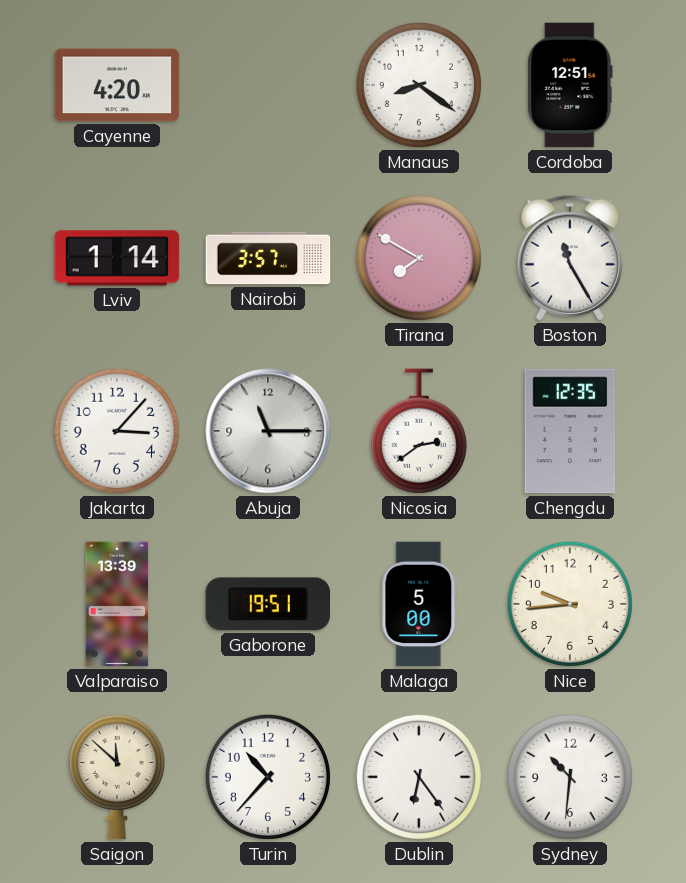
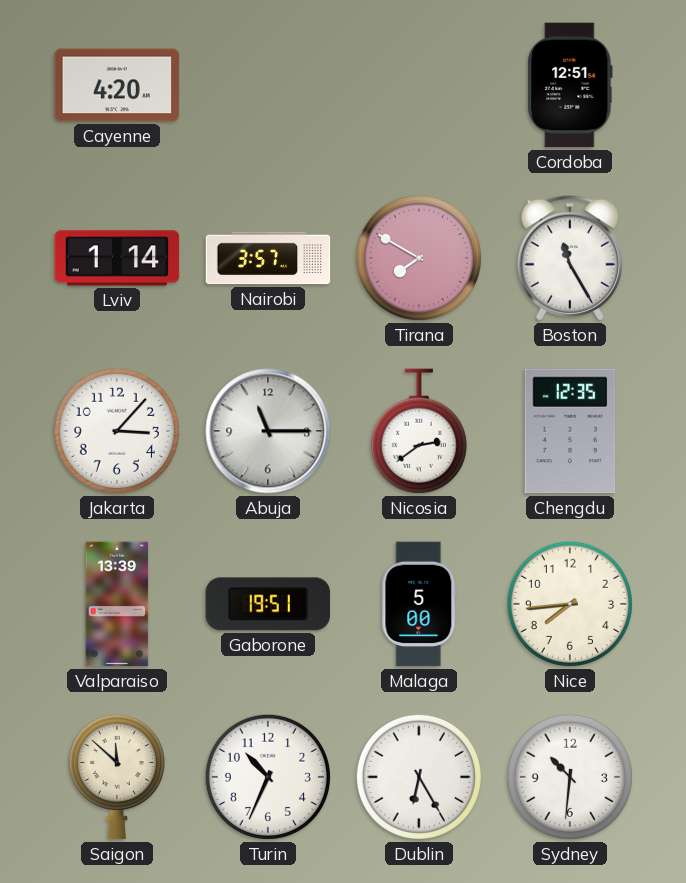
Manaus: 8:21 -> none (419, 85)
Nice: 9:44 -> 7:44 (570, 604)
Turin: 10:37 -> 10:34 (268, 777)
Dublin: 6:24 -> 6:25 (419, 777)
